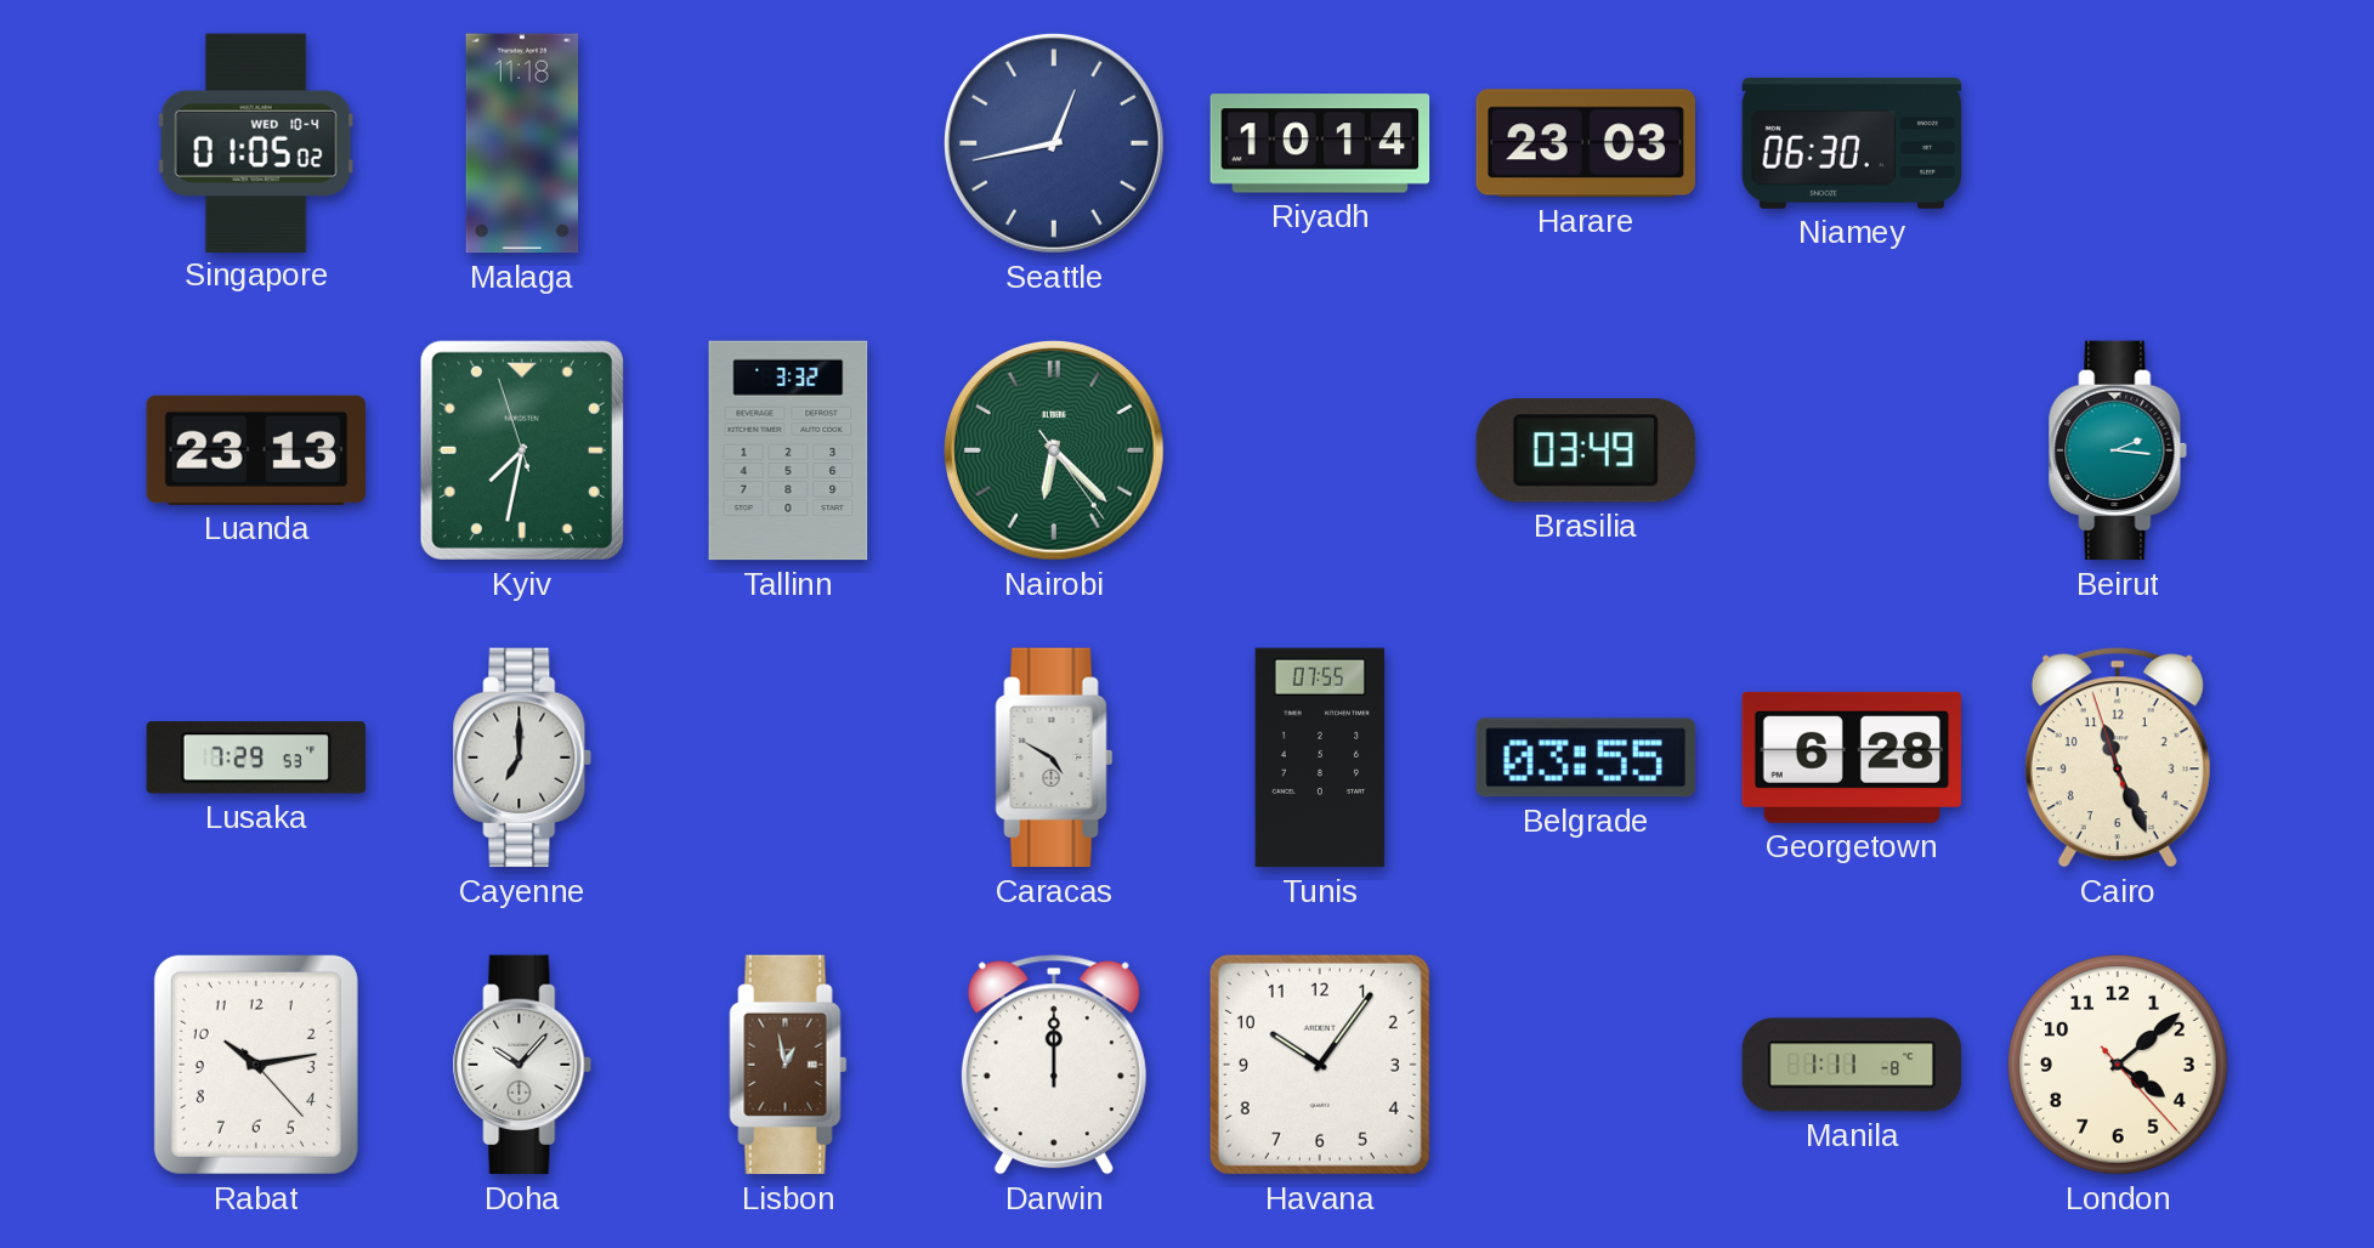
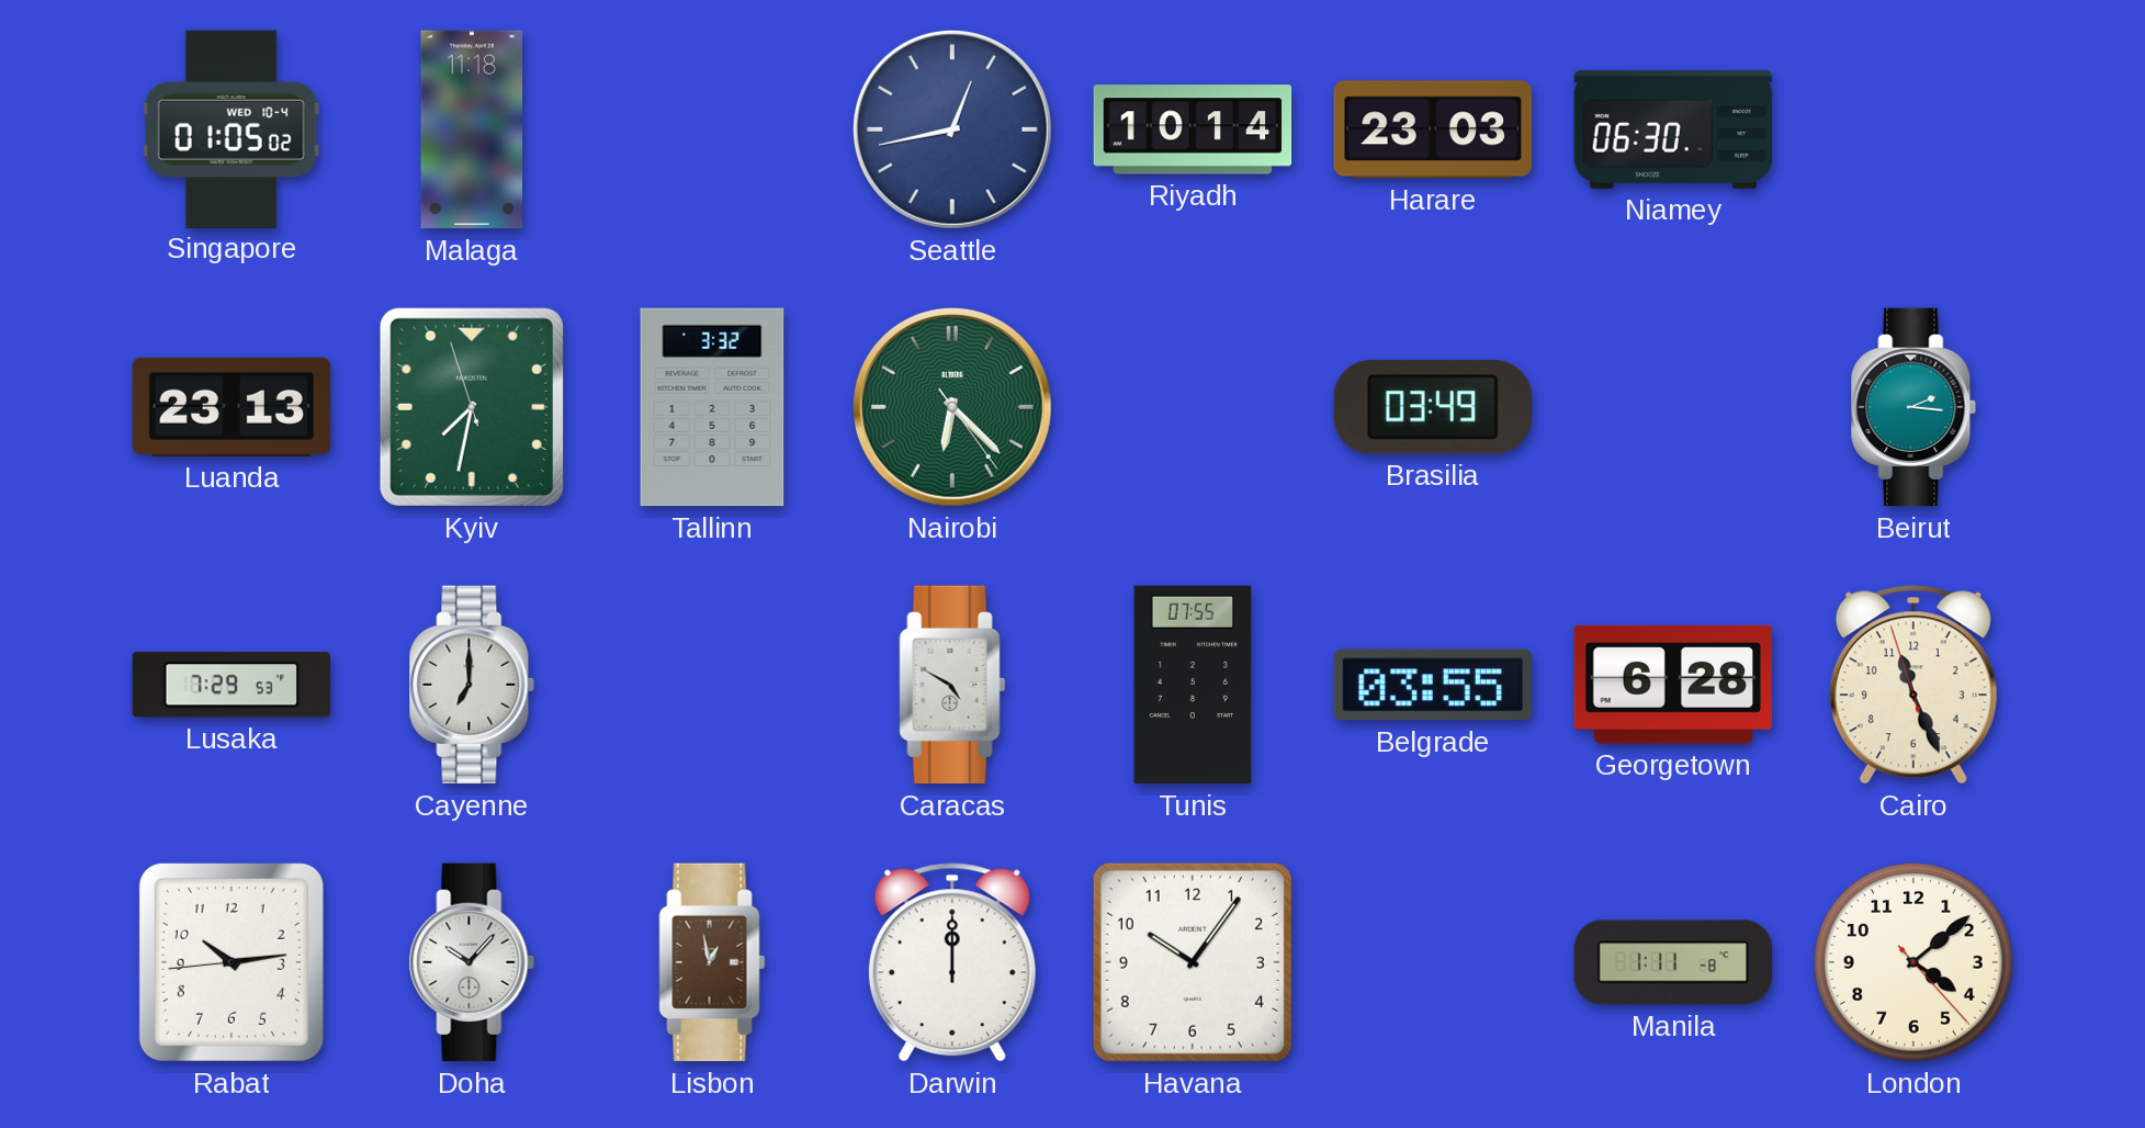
Rabat: 10:13:23 -> 10:13:44 (232, 962)
